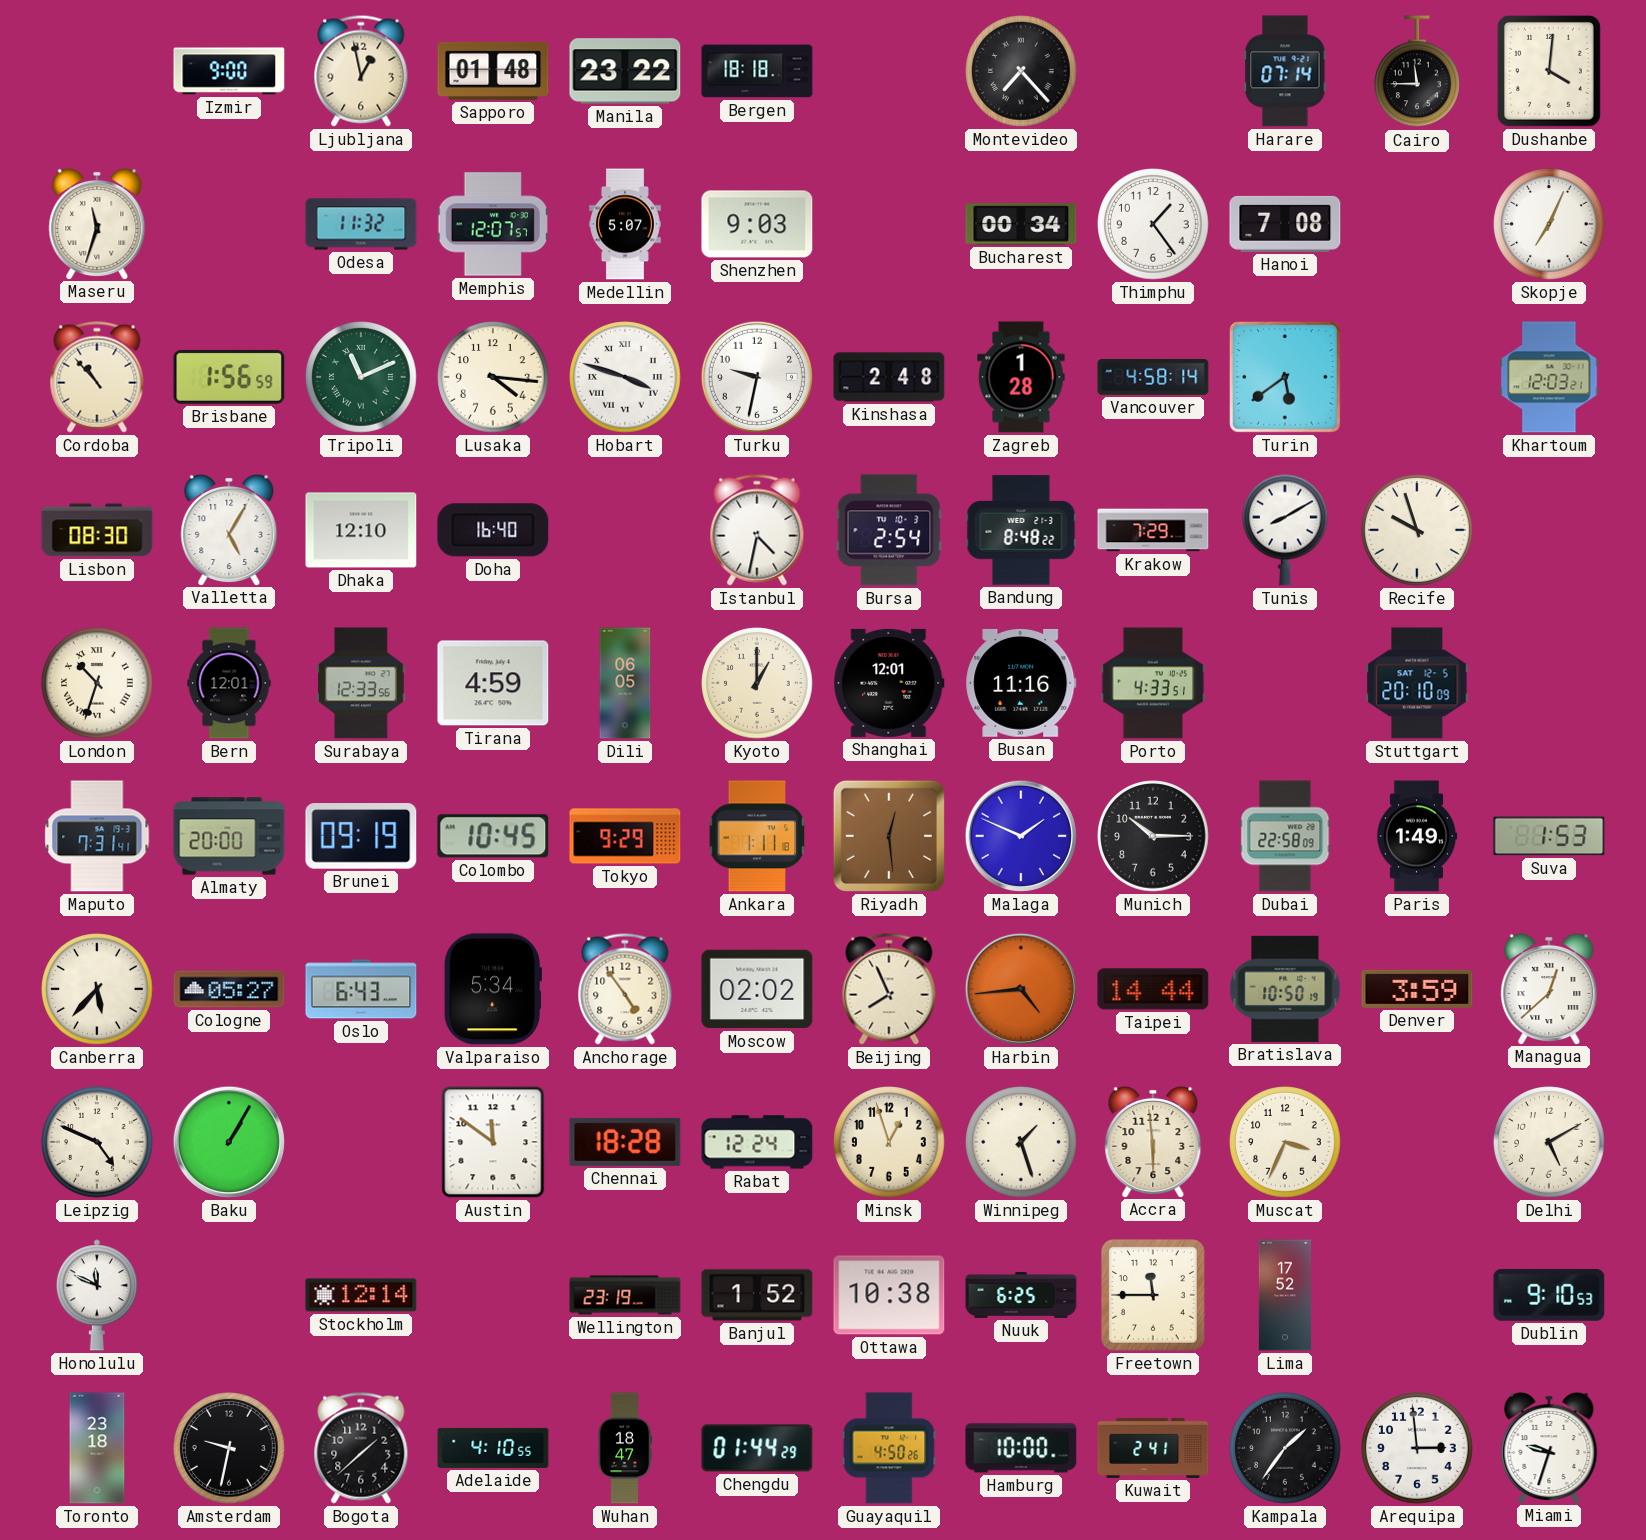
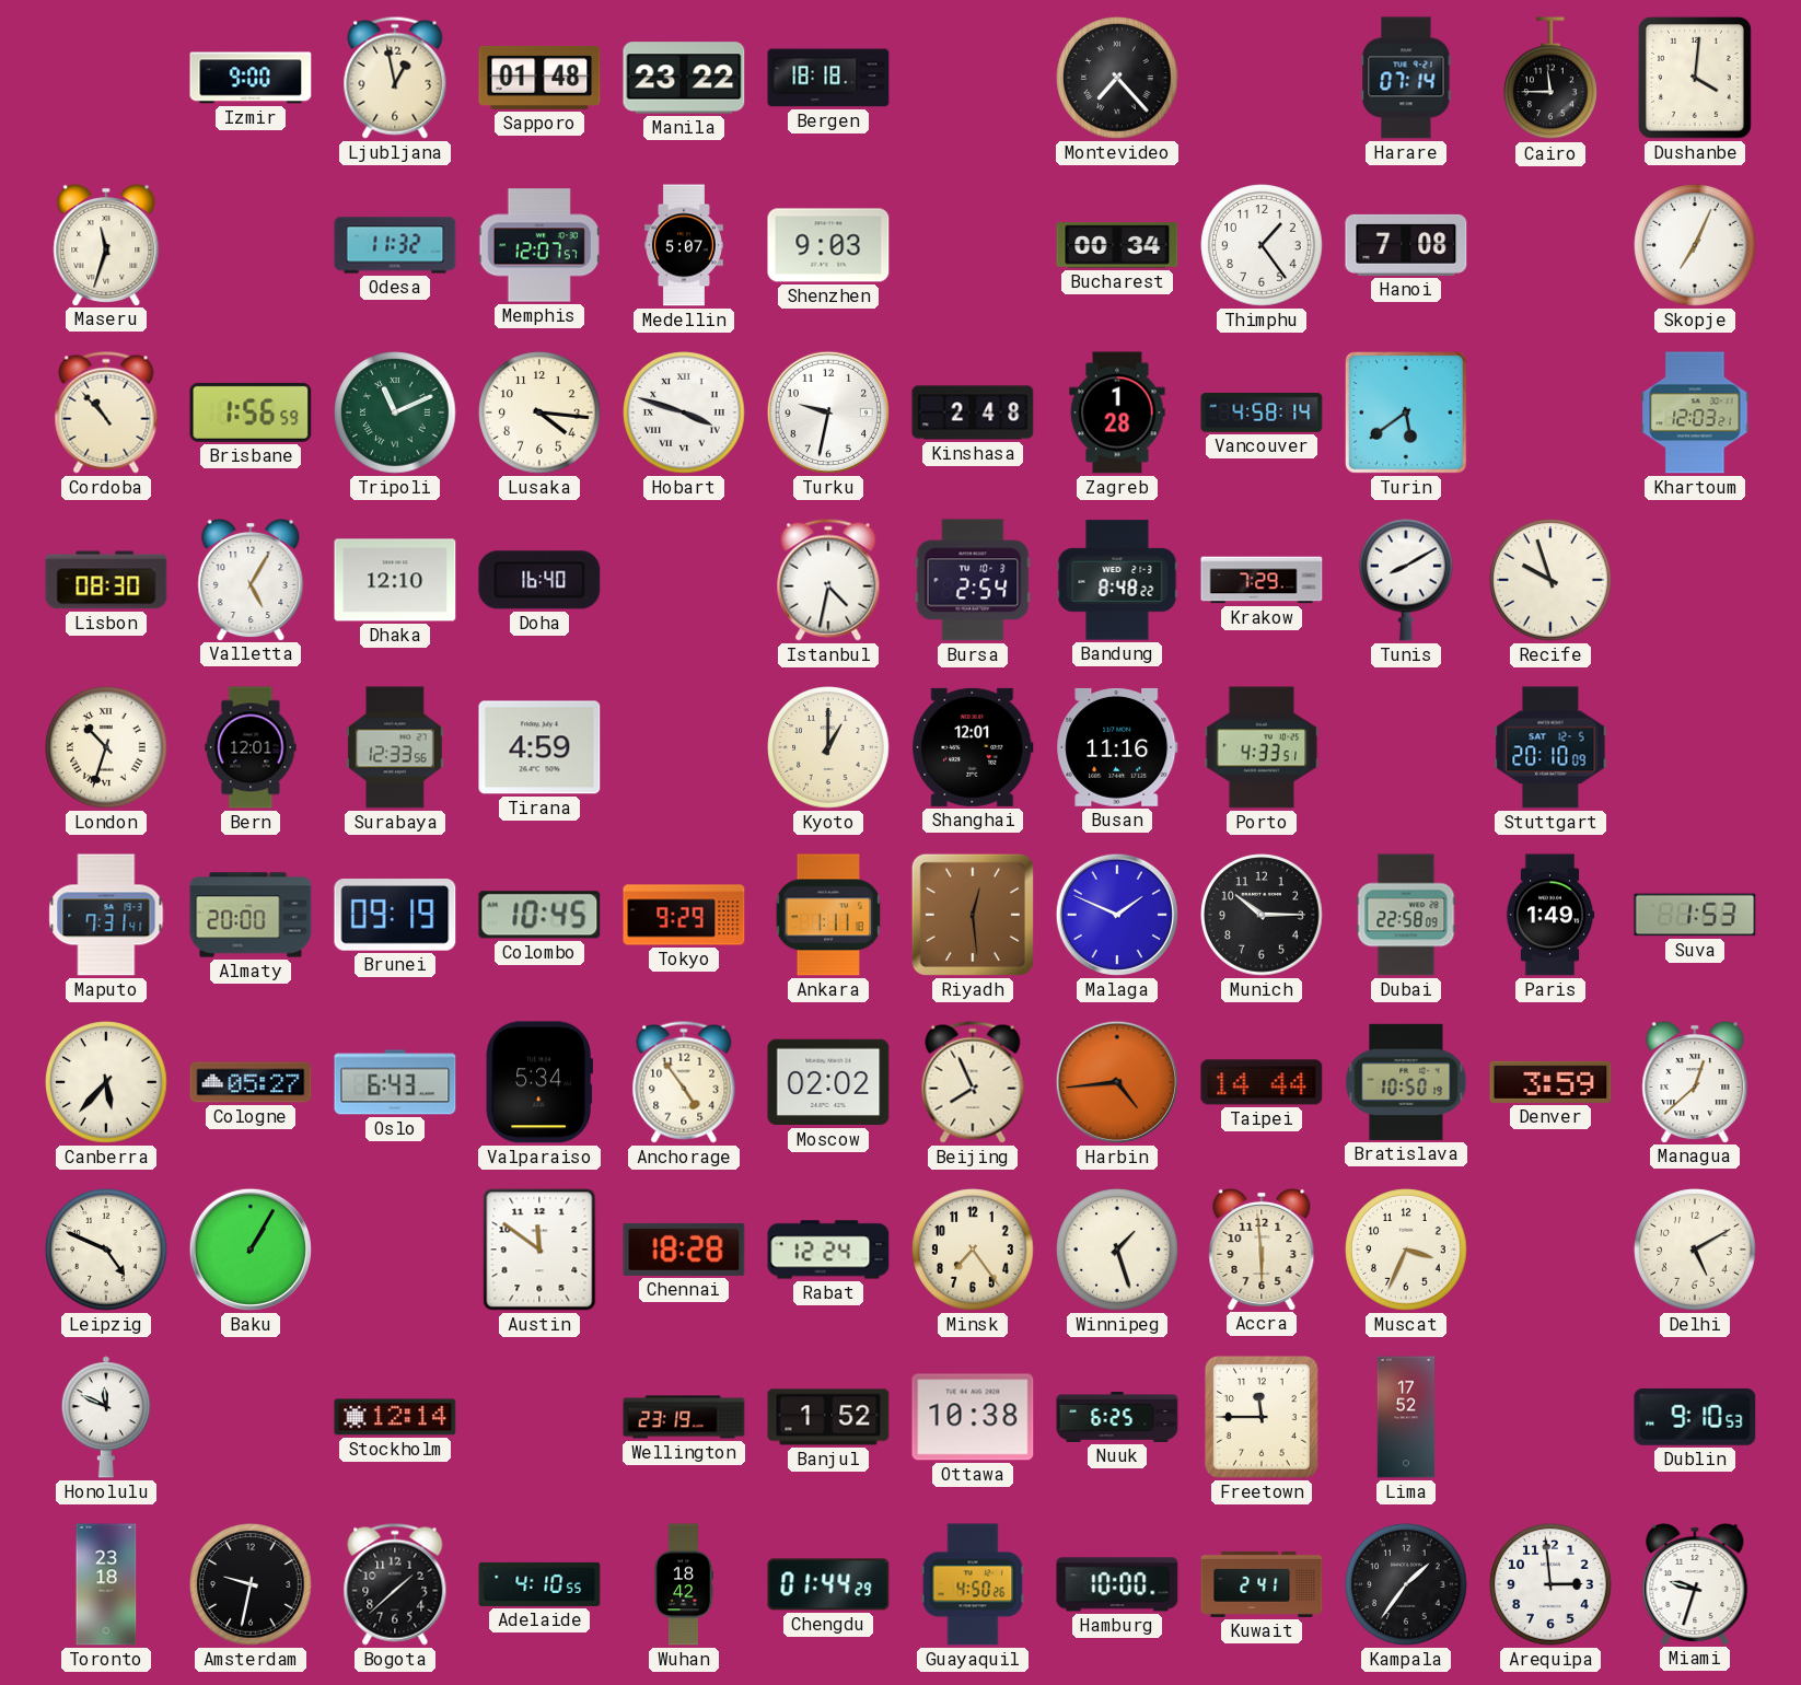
Dili: 06:05 -> none (625, 683)
Minsk: 12:57 -> 7:24 (973, 1250)
Wuhan: 18:47 -> 18:42 (683, 1584)
